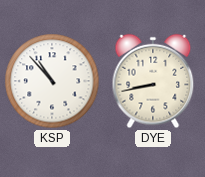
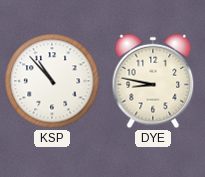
DYE: 8:43 -> 8:47 (153, 81)
